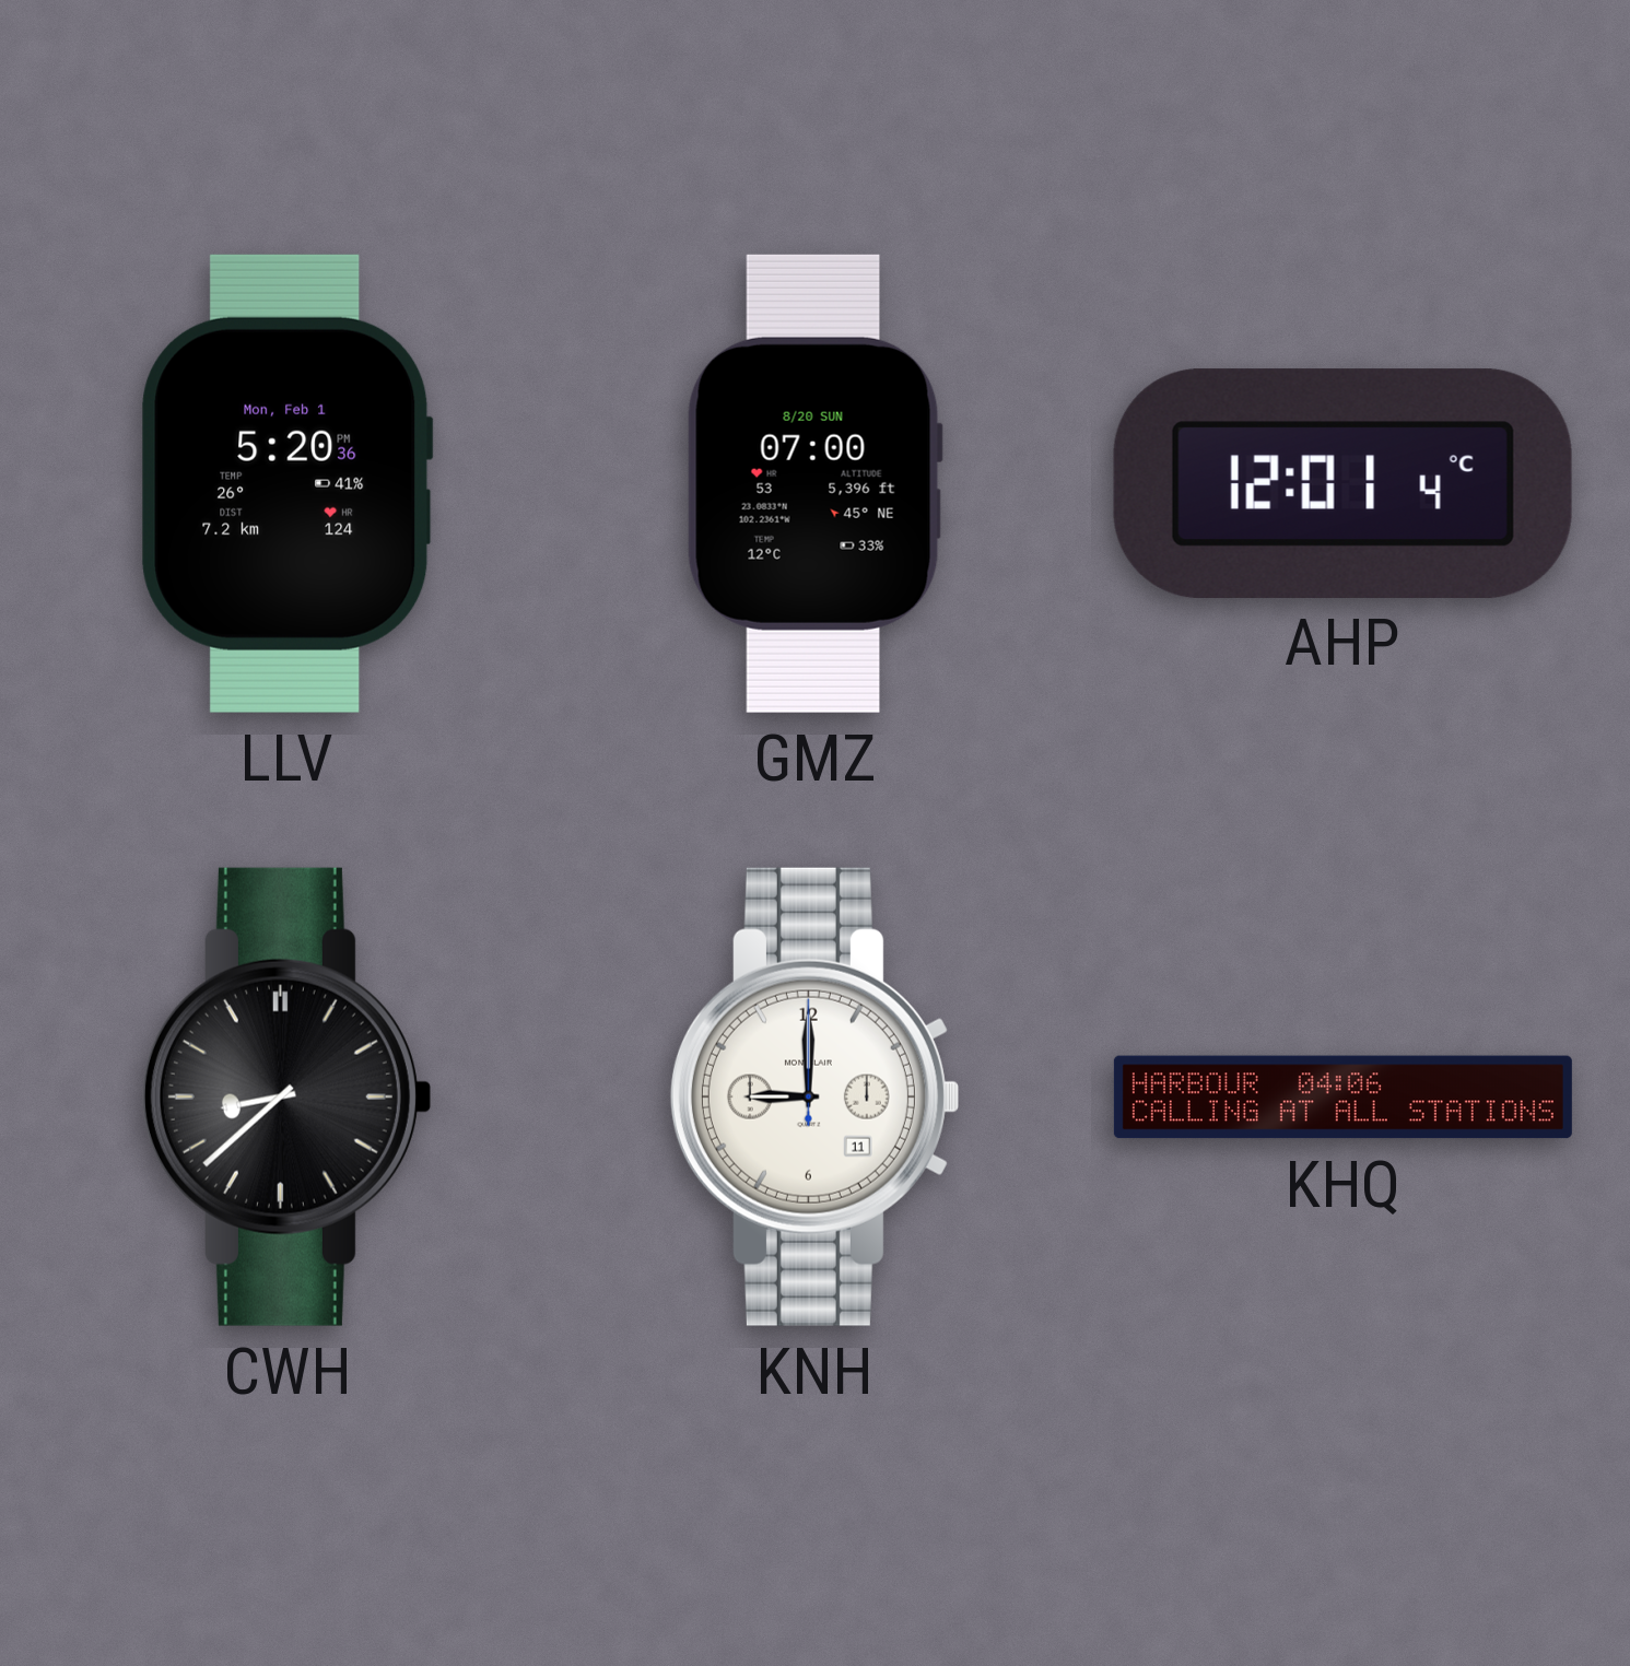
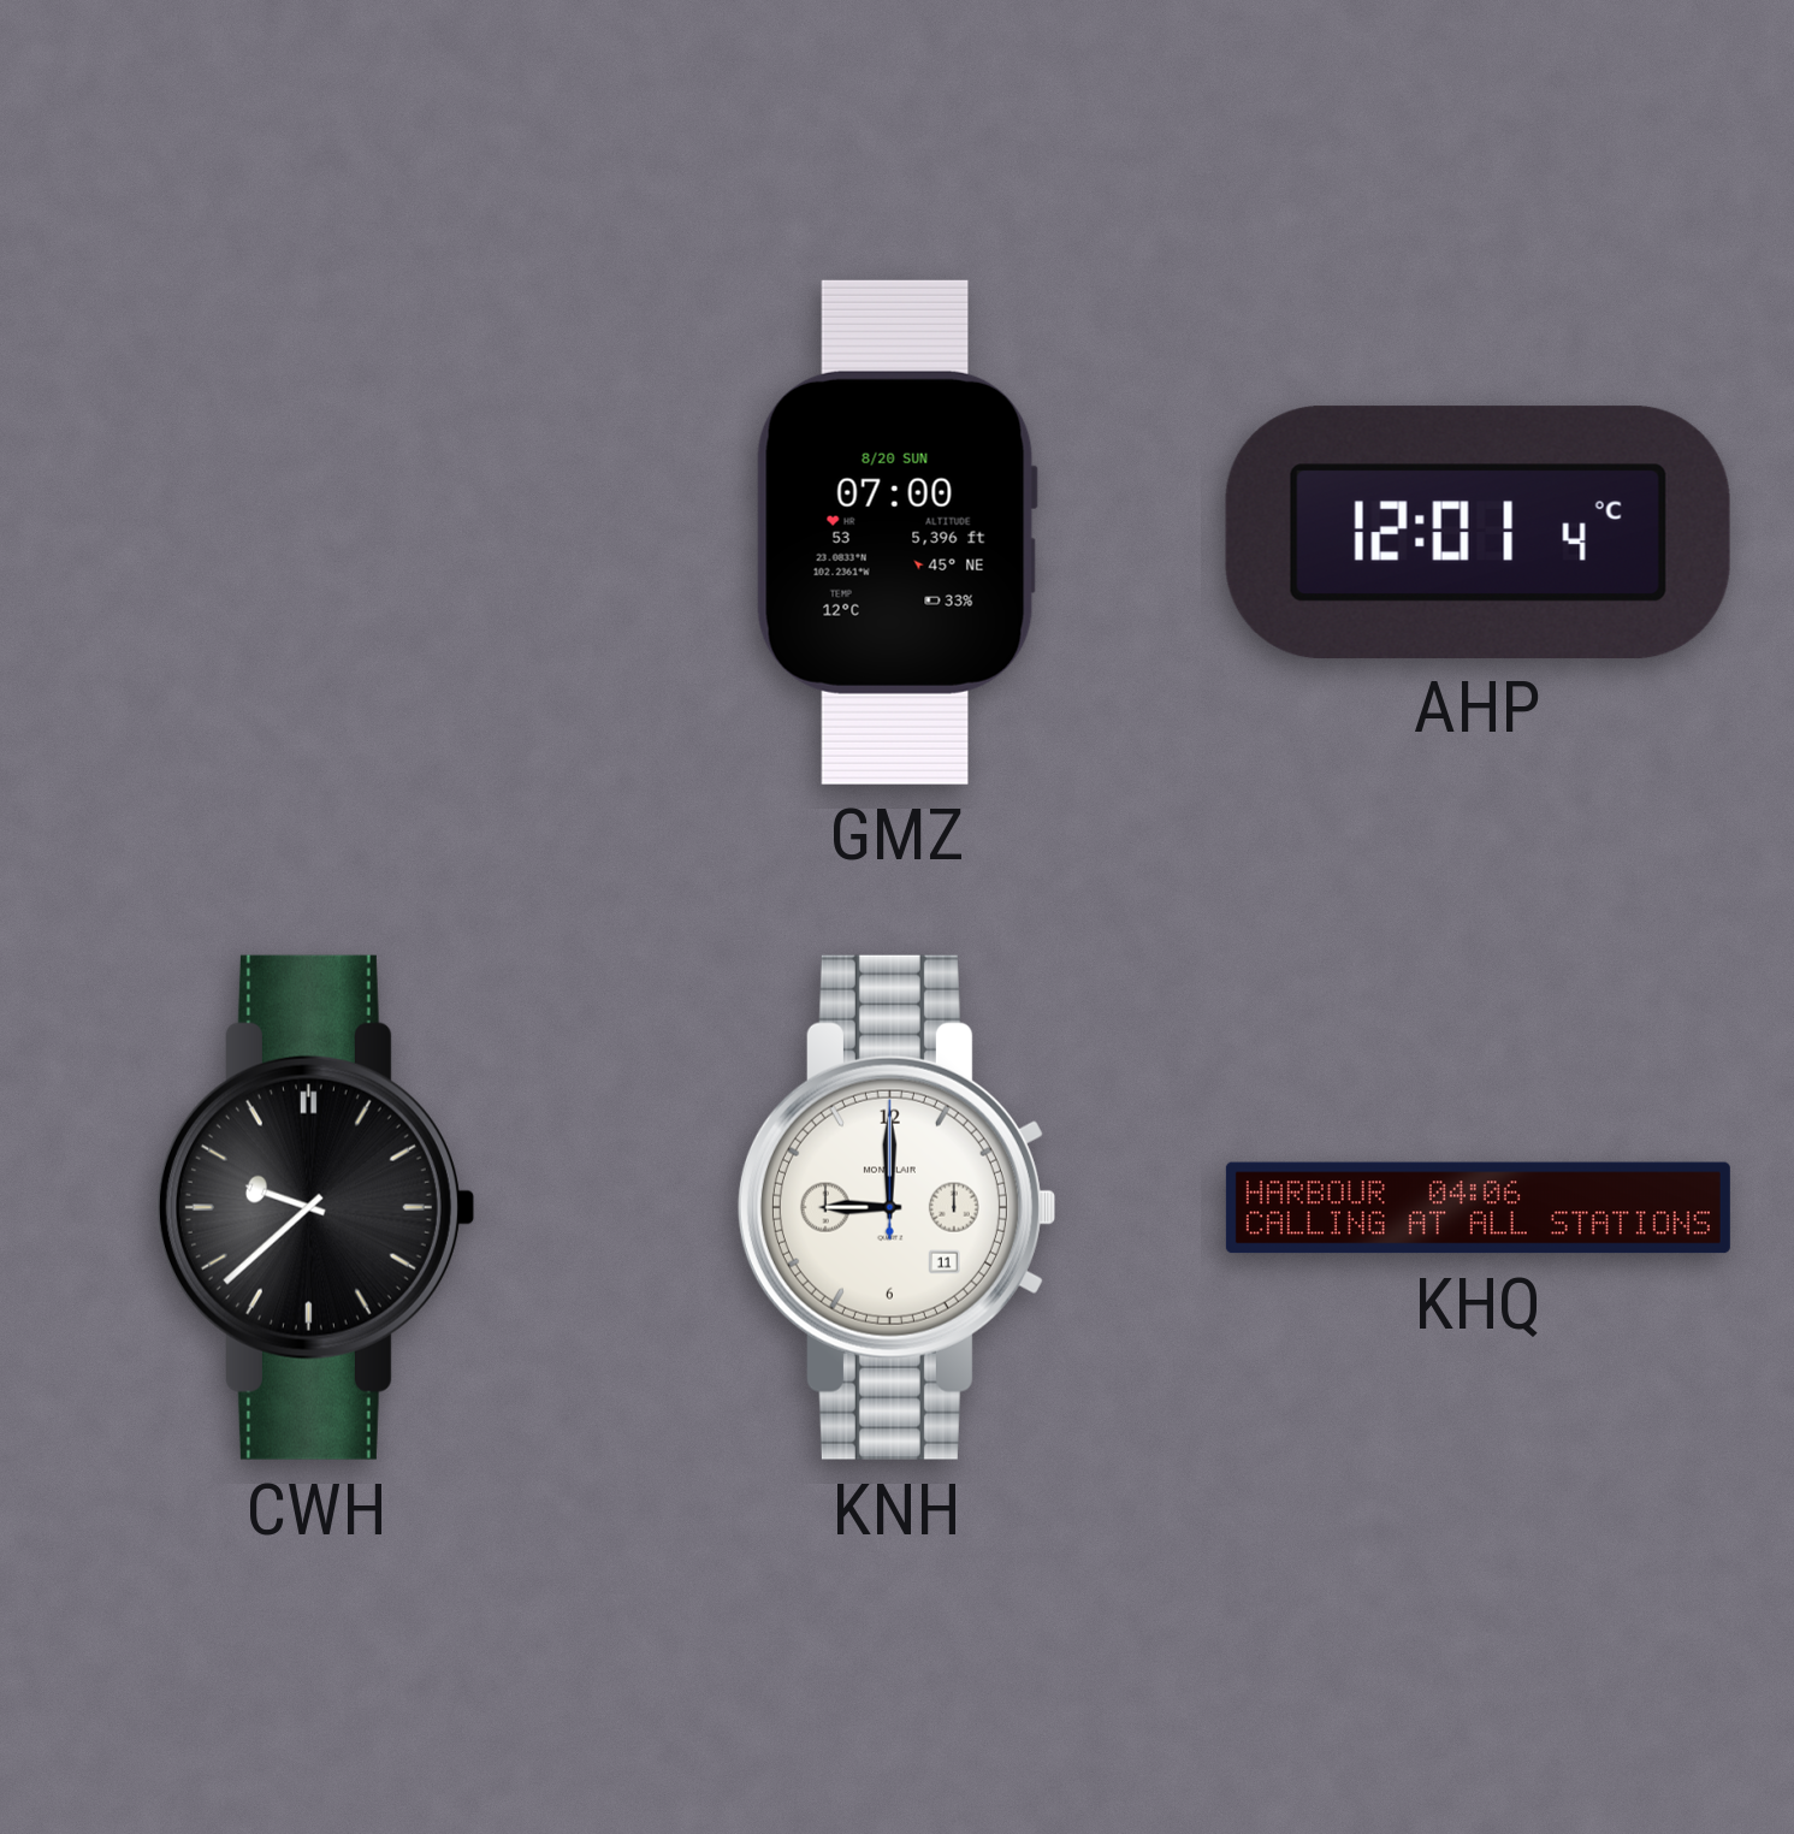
LLV: 5:20 -> none (286, 483)
CWH: 8:38 -> 9:38 (315, 1207)
